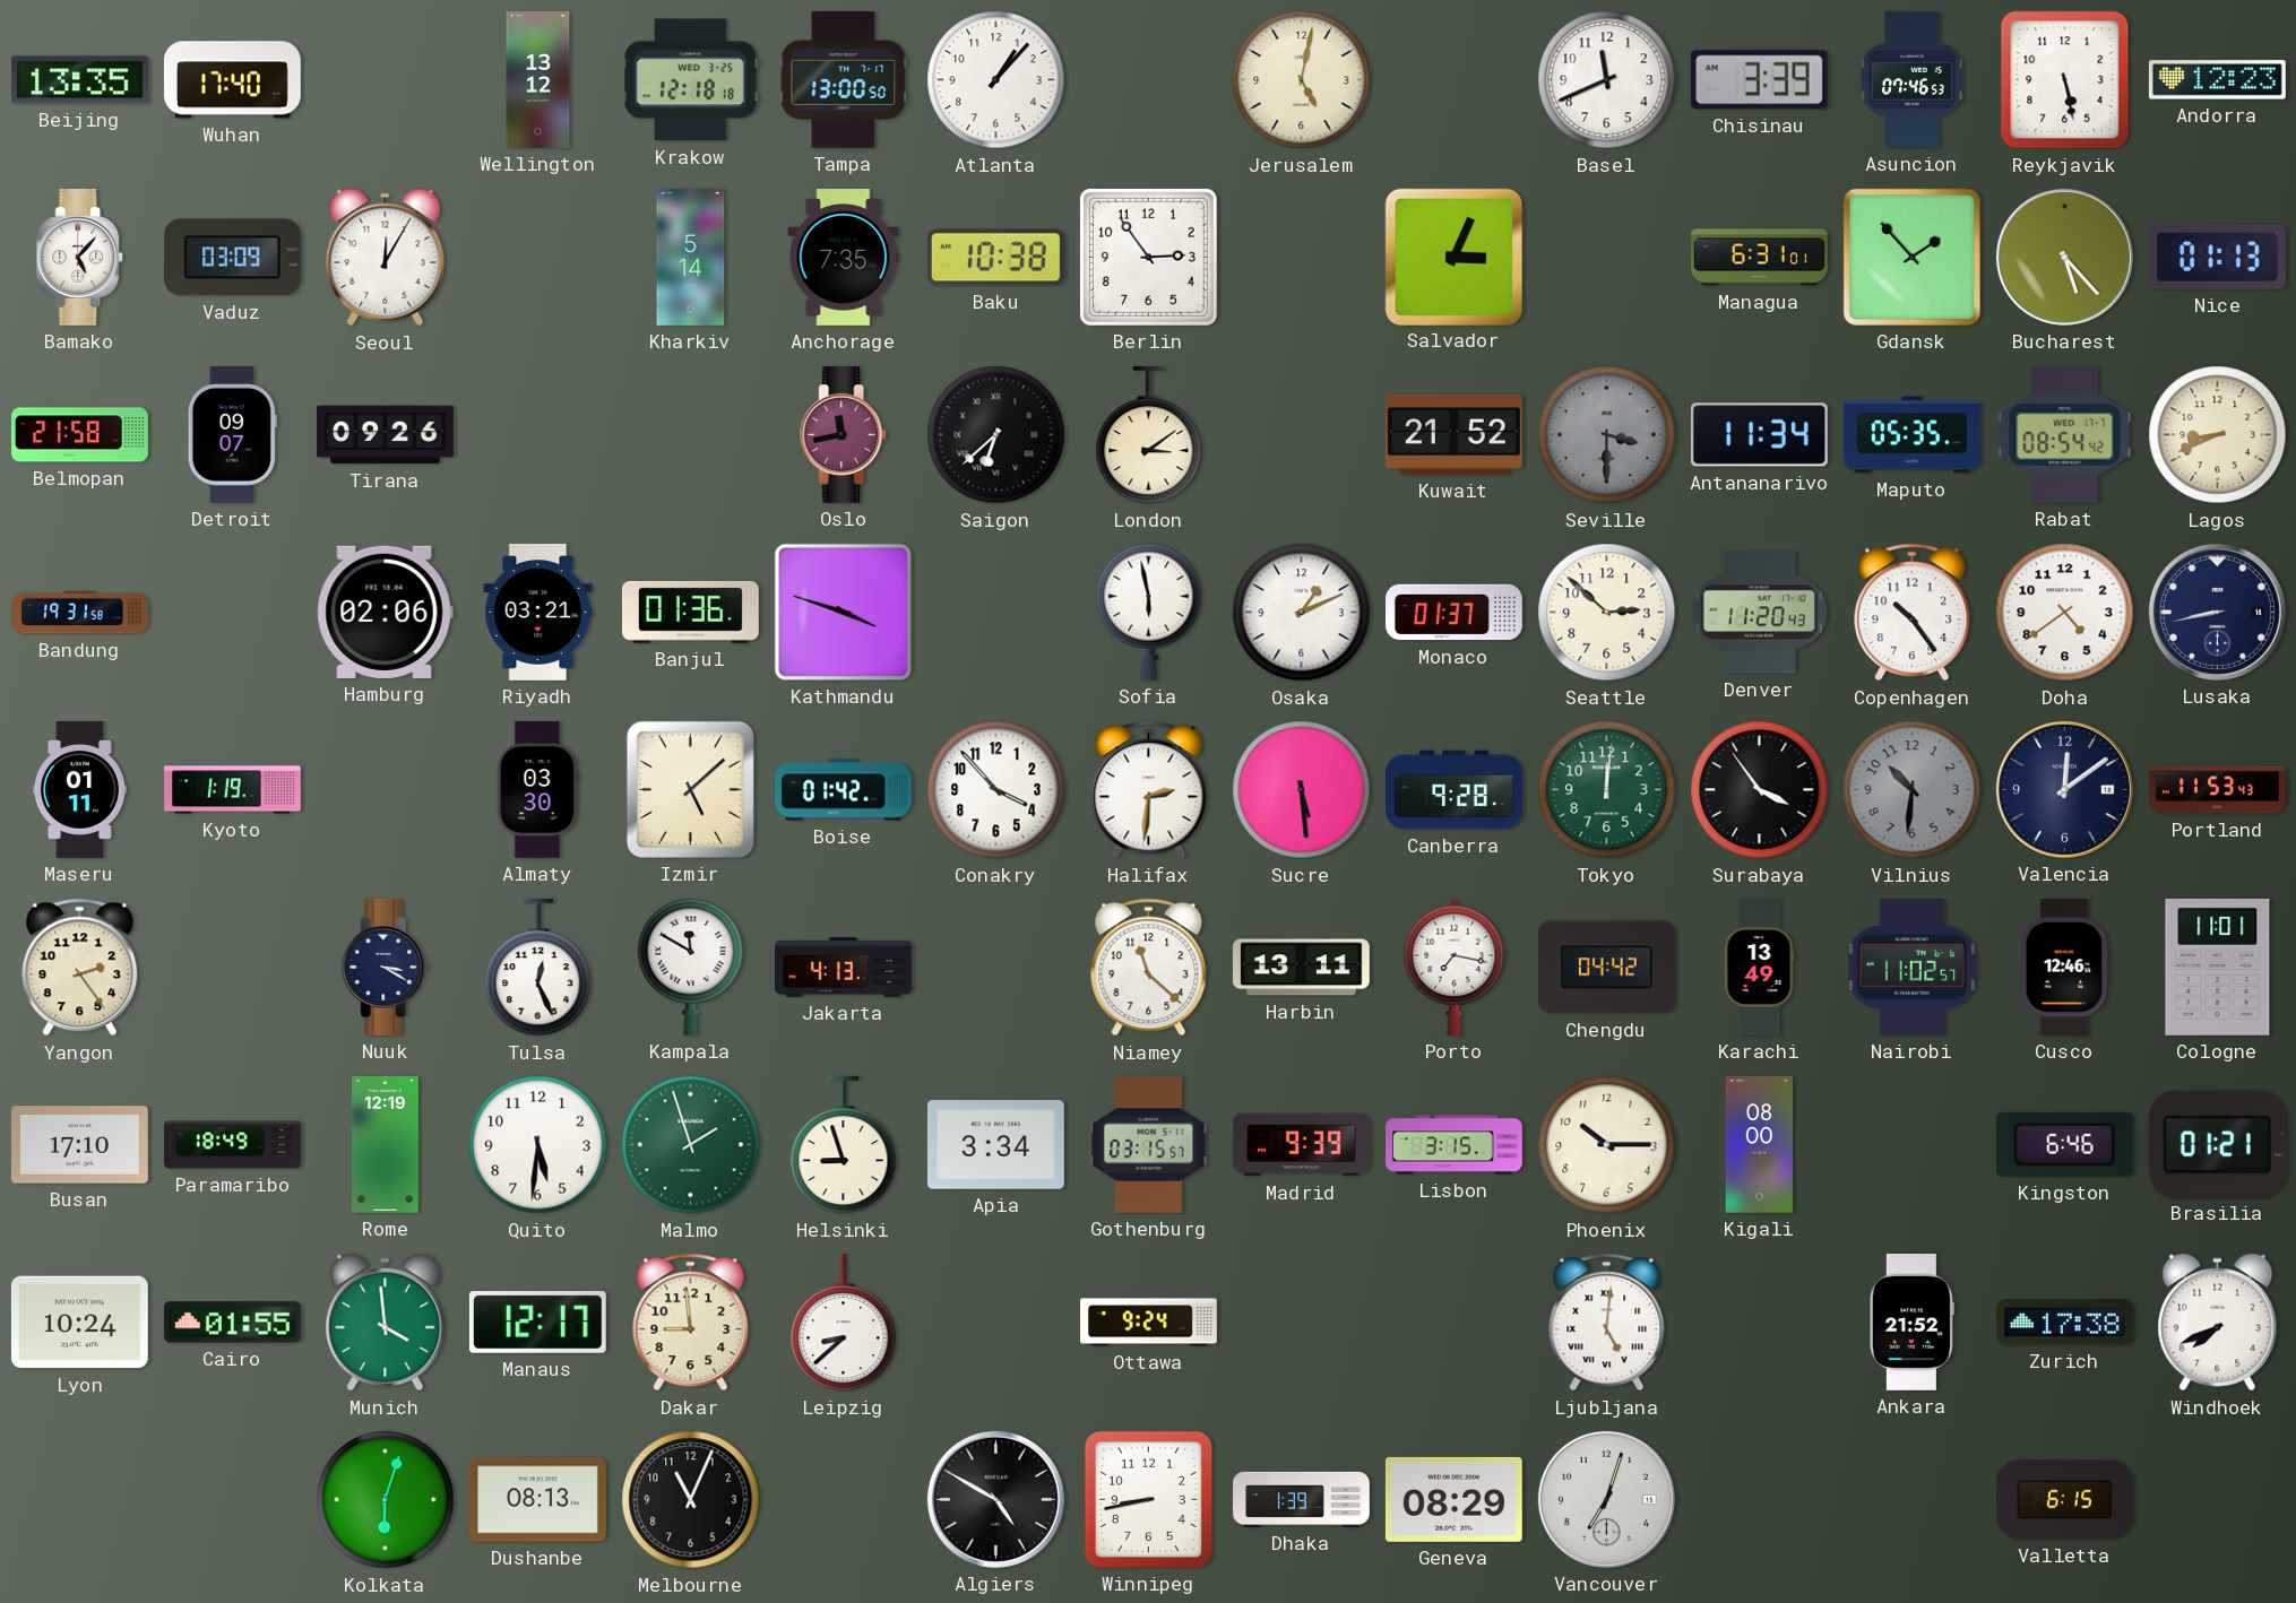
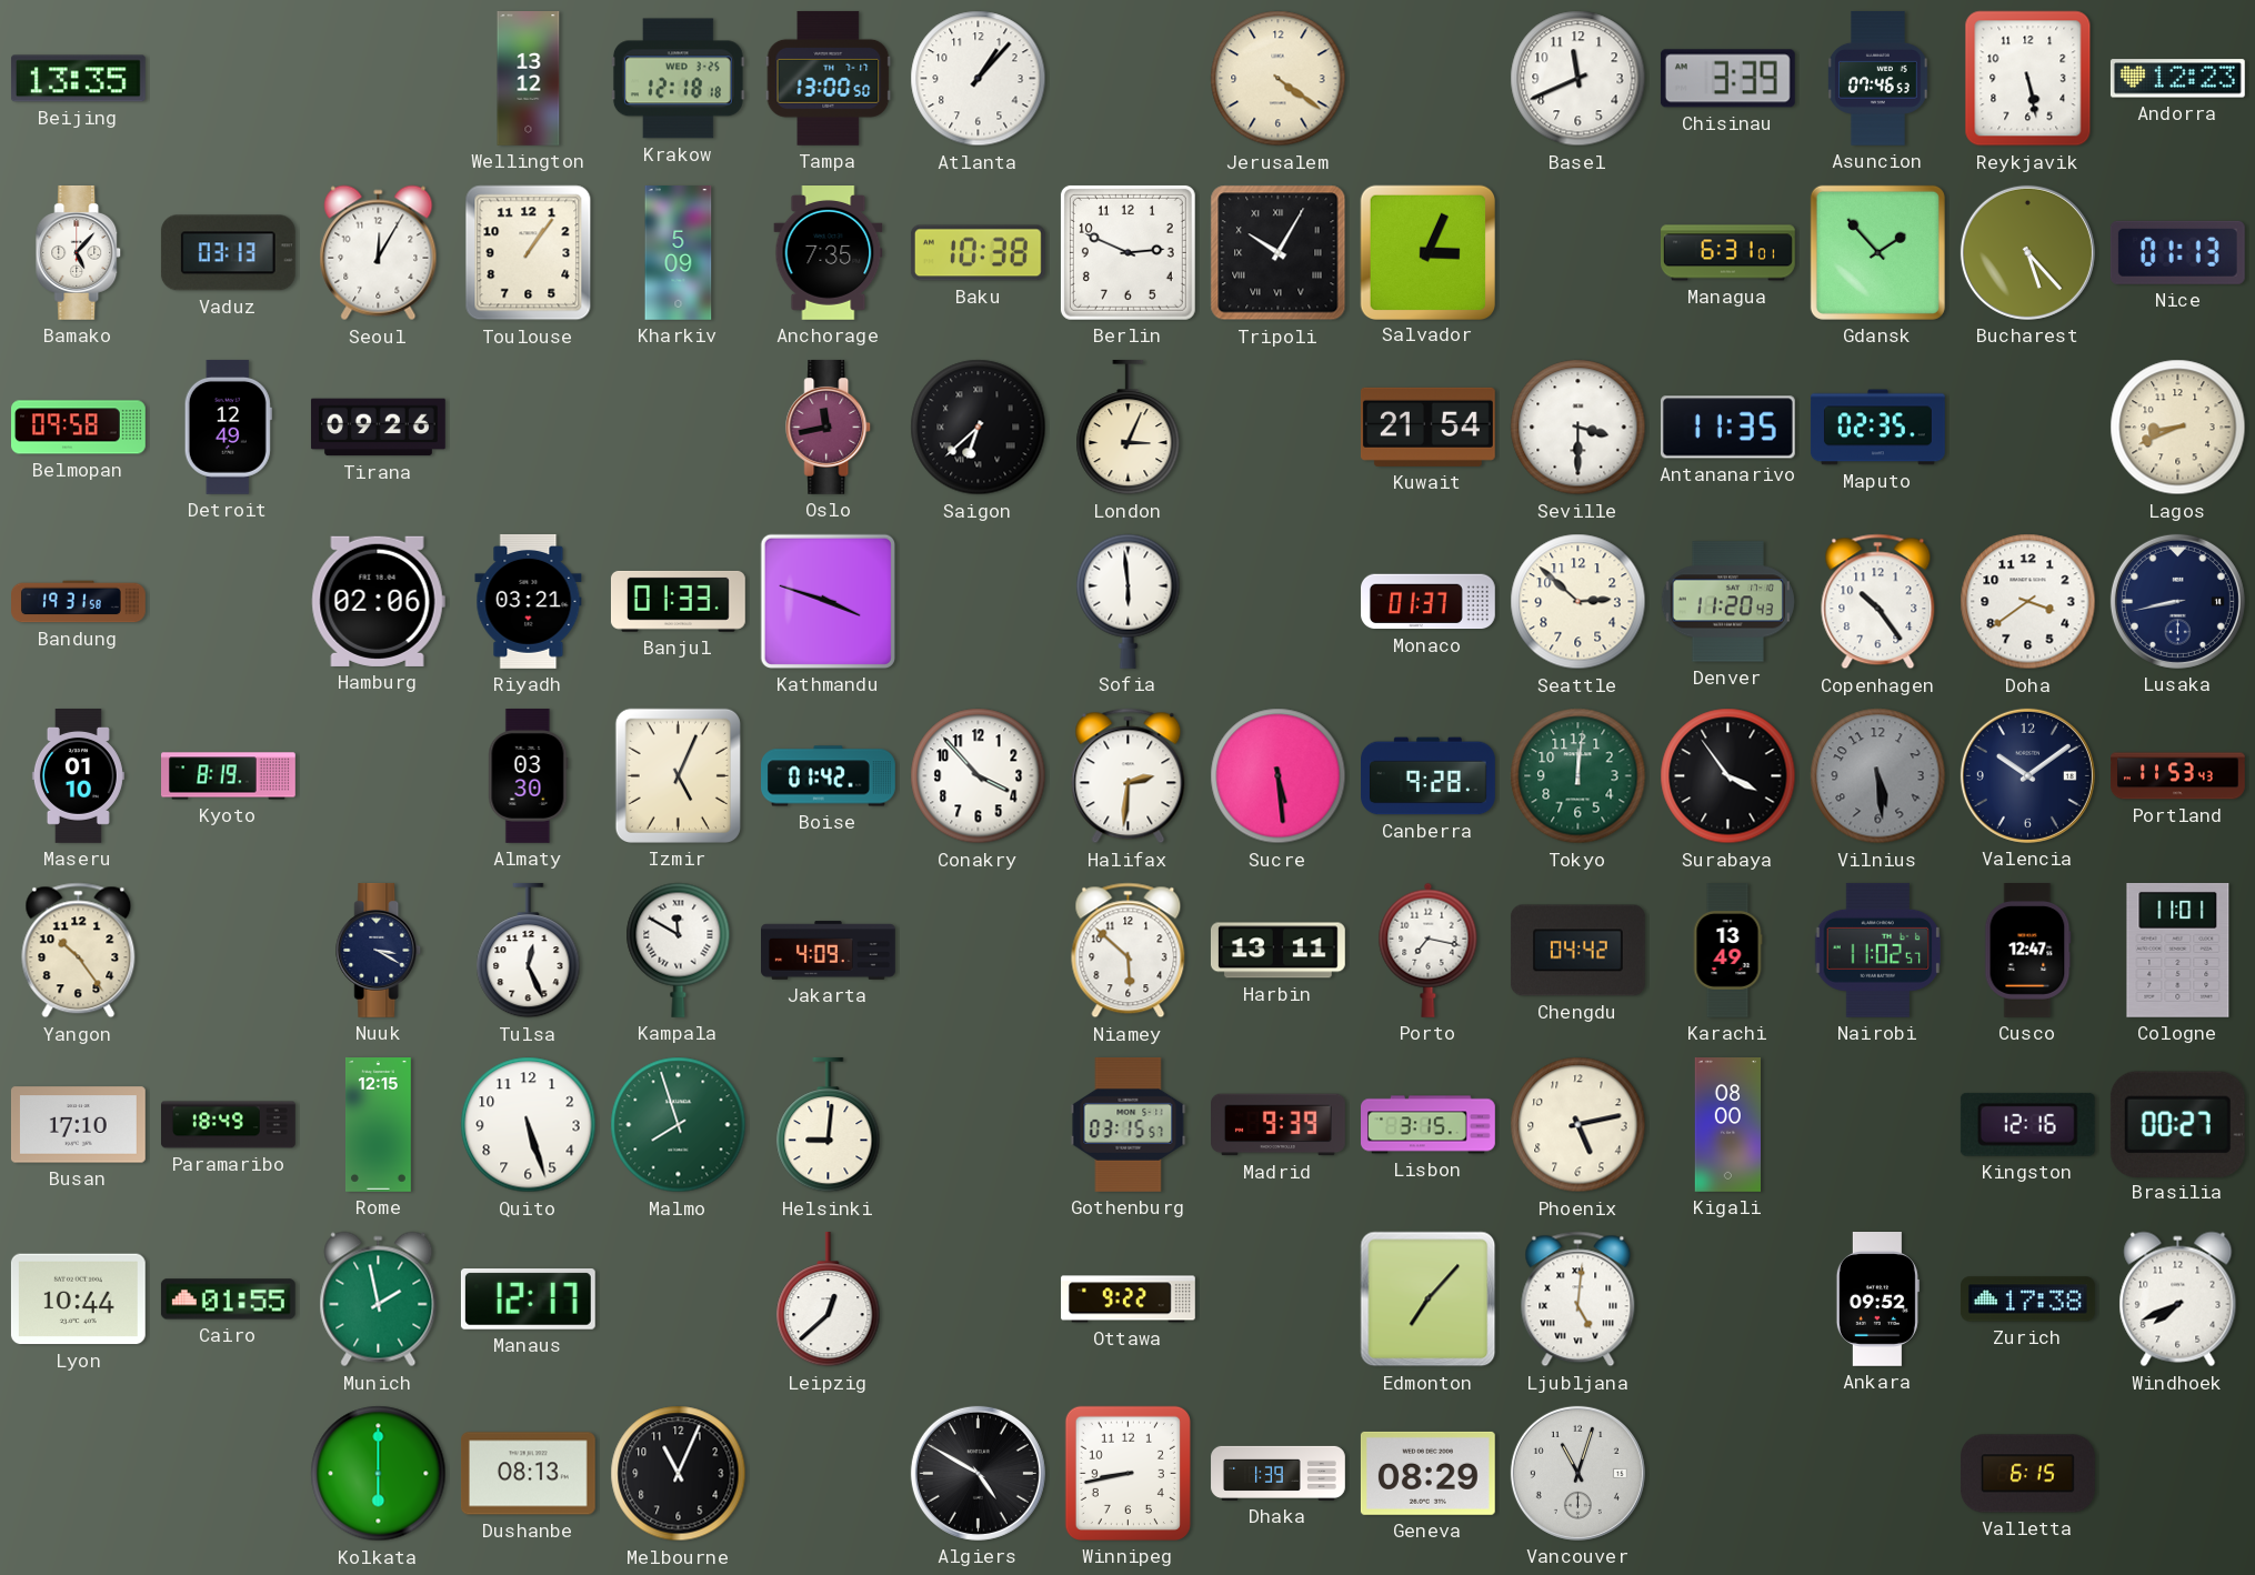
Wuhan: 17:40 -> none (232, 80)
Jerusalem: 5:02 -> 4:21 (1279, 79)
Vaduz: 03:09 -> 03:13 (228, 253)
Toulouse: none -> 1:06 (529, 253)
Kharkiv: 5:14 -> 5:09 (679, 253)
Berlin: 2:54 -> 2:49 (1127, 252)
Tripoli: none -> 10:05 (1279, 253)
Belmopan: 21:58 -> 09:58 (79, 428)
Detroit: 09:07 -> 12:49 (228, 427)
London: 3:09 -> 3:04 (1129, 428)
Kuwait: 21:52 -> 21:54 (1427, 427)
Seville dial: grey -> white (1578, 428)
Antananarivo: 11:34 -> 11:35 (1727, 428)
Maputo: 05:35 -> 02:35 (1878, 428)
Rabat: 08:54 -> none (2065, 434)
Banjul: 01:36 -> 01:33 (678, 601)
Sofia: 5:58 -> 5:59 (1129, 601)
Osaka: 1:11 -> none (1302, 613)
Doha: 4:39 -> 3:39 (2028, 602)
Maseru: 01:11 -> 01:10 (78, 776)
Kyoto: 1:19 -> 8:19 (229, 776)
Izmir: 5:08 -> 5:04 (678, 775)
Vilnius: 10:31 -> 5:29 (1878, 776)
Valencia: 12:09 -> 10:09 (2027, 775)
Yangon: 2:24 -> 10:24 (79, 951)
Jakarta: 4:13 -> 4:09 (829, 951)
Niamey: 11:22 -> 5:52 (1129, 951)
Cusco: 12:46 -> 12:47 (2028, 951)
Rome: 12:19 -> 12:15 (379, 1125)
Quito: 5:31 -> 5:27 (529, 1125)
Malmo: 1:57 -> 7:57 (679, 1125)
Helsinki: 8:57 -> 9:01 (829, 1125)
Apia: 3:34 -> none (995, 1145)
Phoenix: 10:15 -> 5:13 (1578, 1125)
Kingston: 6:46 -> 12:16 (2027, 1124)
Brasilia: 01:21 -> 00:27 (2177, 1124)
Lyon: 10:24 -> 10:44 (78, 1300)
Munich: 3:59 -> 1:58 (379, 1300)
Dakar: 8:59 -> none (691, 1323)
Leipzig: 8:38 -> 12:38 (829, 1300)
Ottawa: 9:24 -> 9:22 (1129, 1300)
Edmonton: none -> 7:07 (1429, 1300)
Ankara: 21:52 -> 09:52 (1877, 1300)
Kolkata: 6:03 -> 6:00 (379, 1474)
Vancouver: 7:03 -> 11:03 (1577, 1473)
